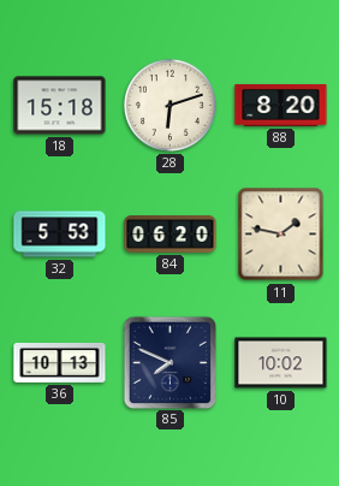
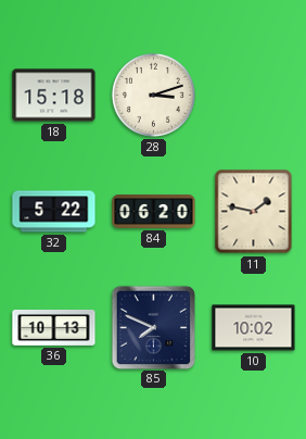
28: 6:12 -> 3:12 (153, 95)
88: 8:20 -> none (281, 105)
32: 5:53 -> 5:22 (54, 212)
